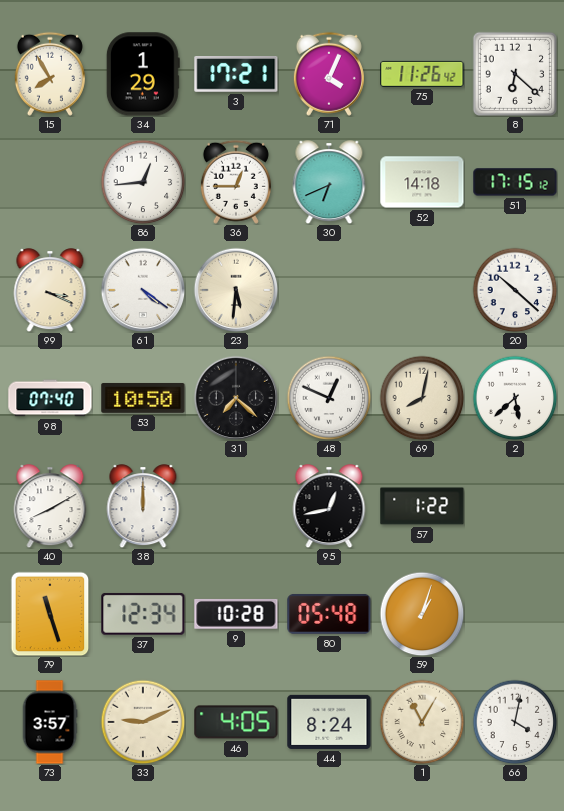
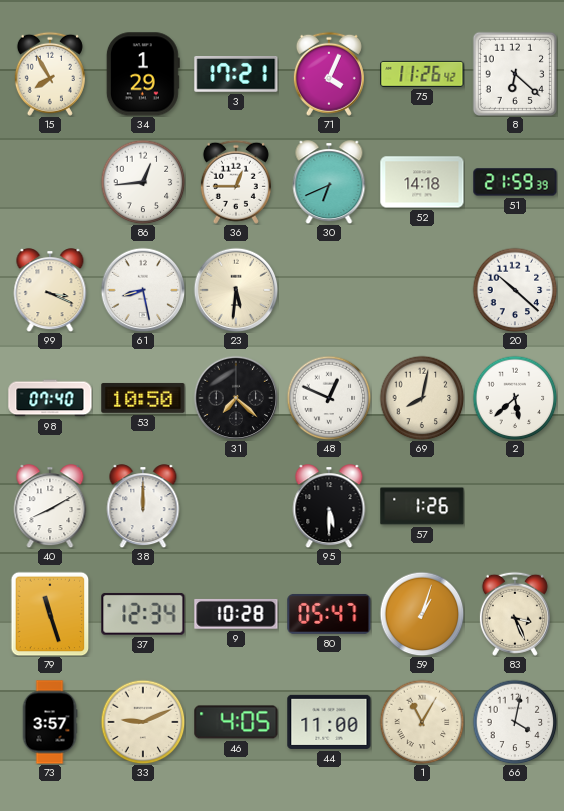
51: 17:15 -> 21:59 (515, 182)
61: 4:21 -> 8:28 (143, 290)
95: 12:43 -> 5:30 (329, 506)
57: 1:22 -> 1:26 (422, 506)
80: 05:48 -> 05:47 (329, 614)
83: none -> 3:26 (515, 614)
44: 8:24 -> 11:00 (329, 722)
